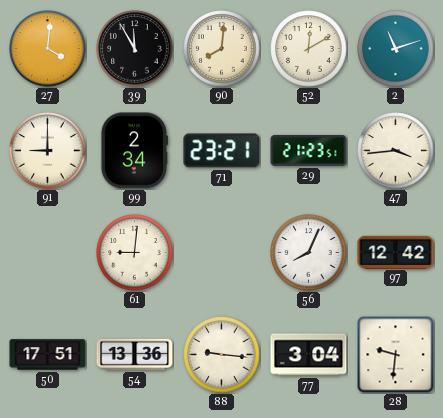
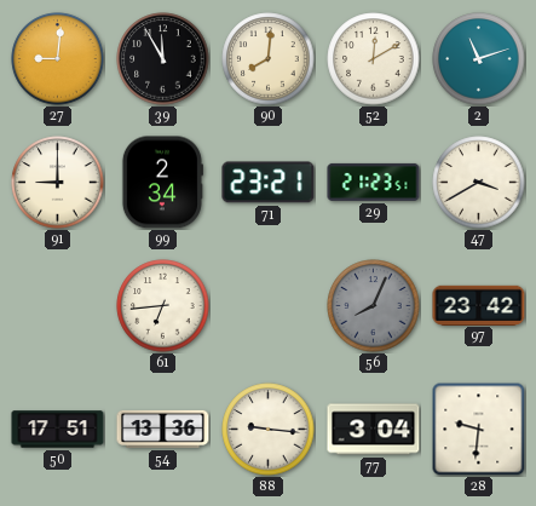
27: 4:01 -> 9:01 (58, 59)
47: 3:44 -> 3:40 (479, 183)
61: 9:01 -> 6:44 (163, 306)
56 dial: white -> grey (374, 306)
97: 12:42 -> 23:42 (479, 305)
